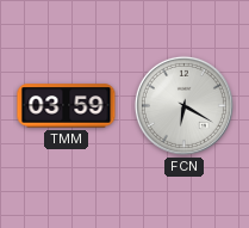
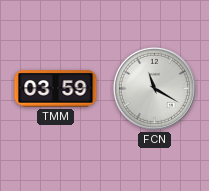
FCN: 6:20 -> 11:20 (154, 88)
